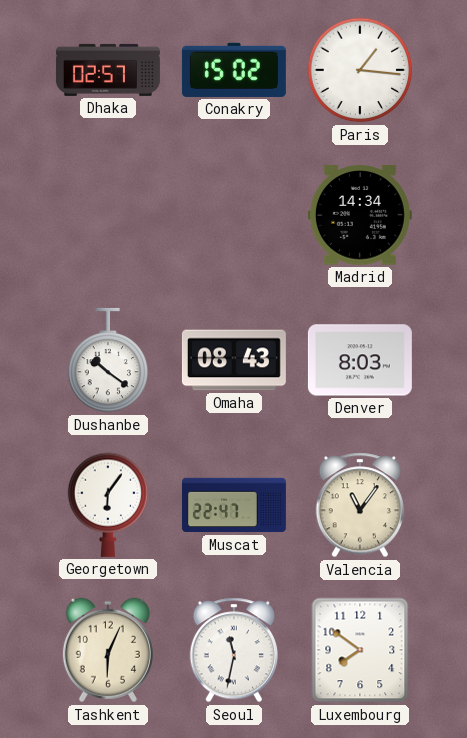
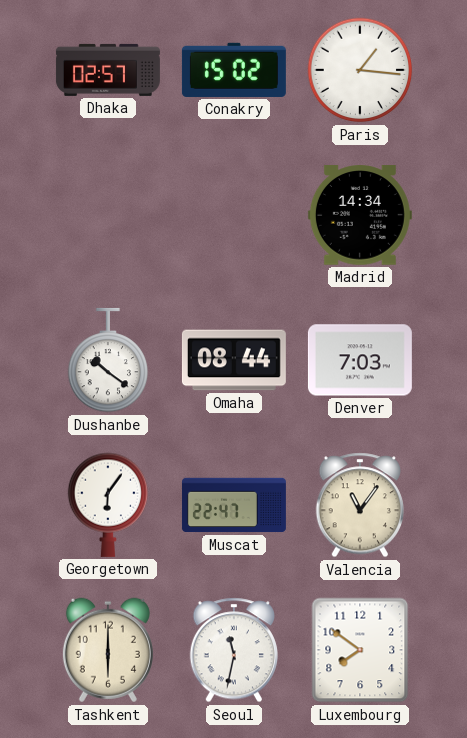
Omaha: 08:43 -> 08:44 (234, 360)
Denver: 8:03 -> 7:03 (360, 360)
Tashkent: 6:04 -> 6:00 (108, 650)
